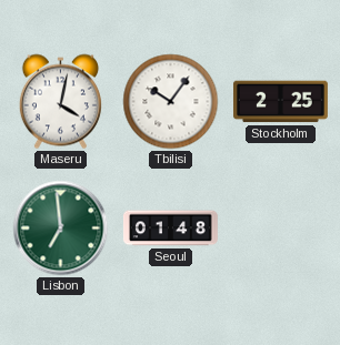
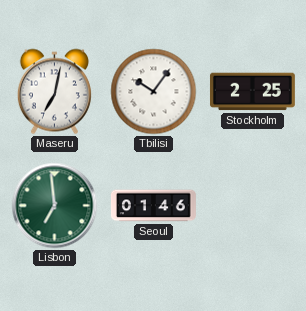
Maseru: 4:02 -> 7:02 (54, 92)
Seoul: 01:48 -> 01:46 (153, 206)
